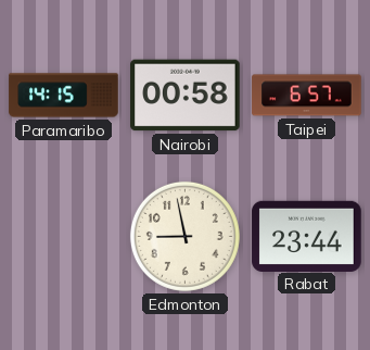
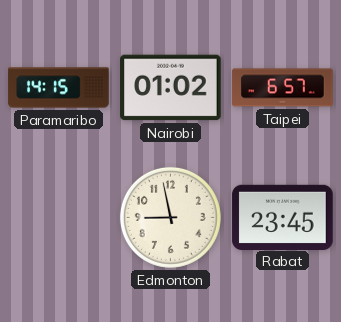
Nairobi: 00:58 -> 01:02 (171, 88)
Rabat: 23:44 -> 23:45 (283, 217)
